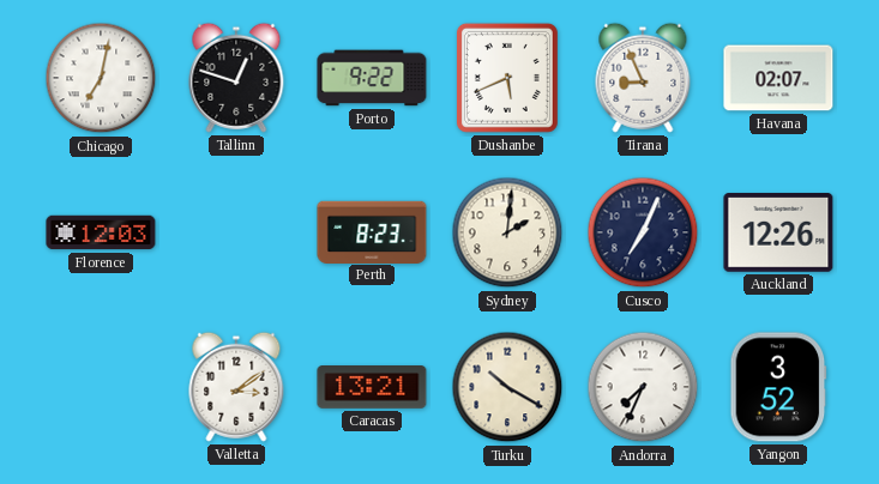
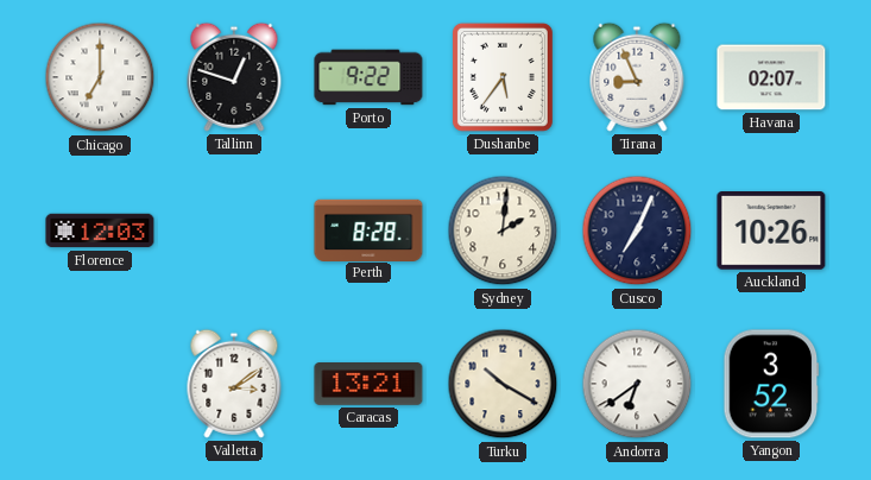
Chicago: 7:02 -> 7:00 (100, 77)
Dushanbe: 5:41 -> 5:36 (503, 77)
Perth: 8:23 -> 8:28 (368, 229)
Auckland: 12:26 -> 10:26 (771, 230)
Andorra: 7:34 -> 6:39 (637, 384)
